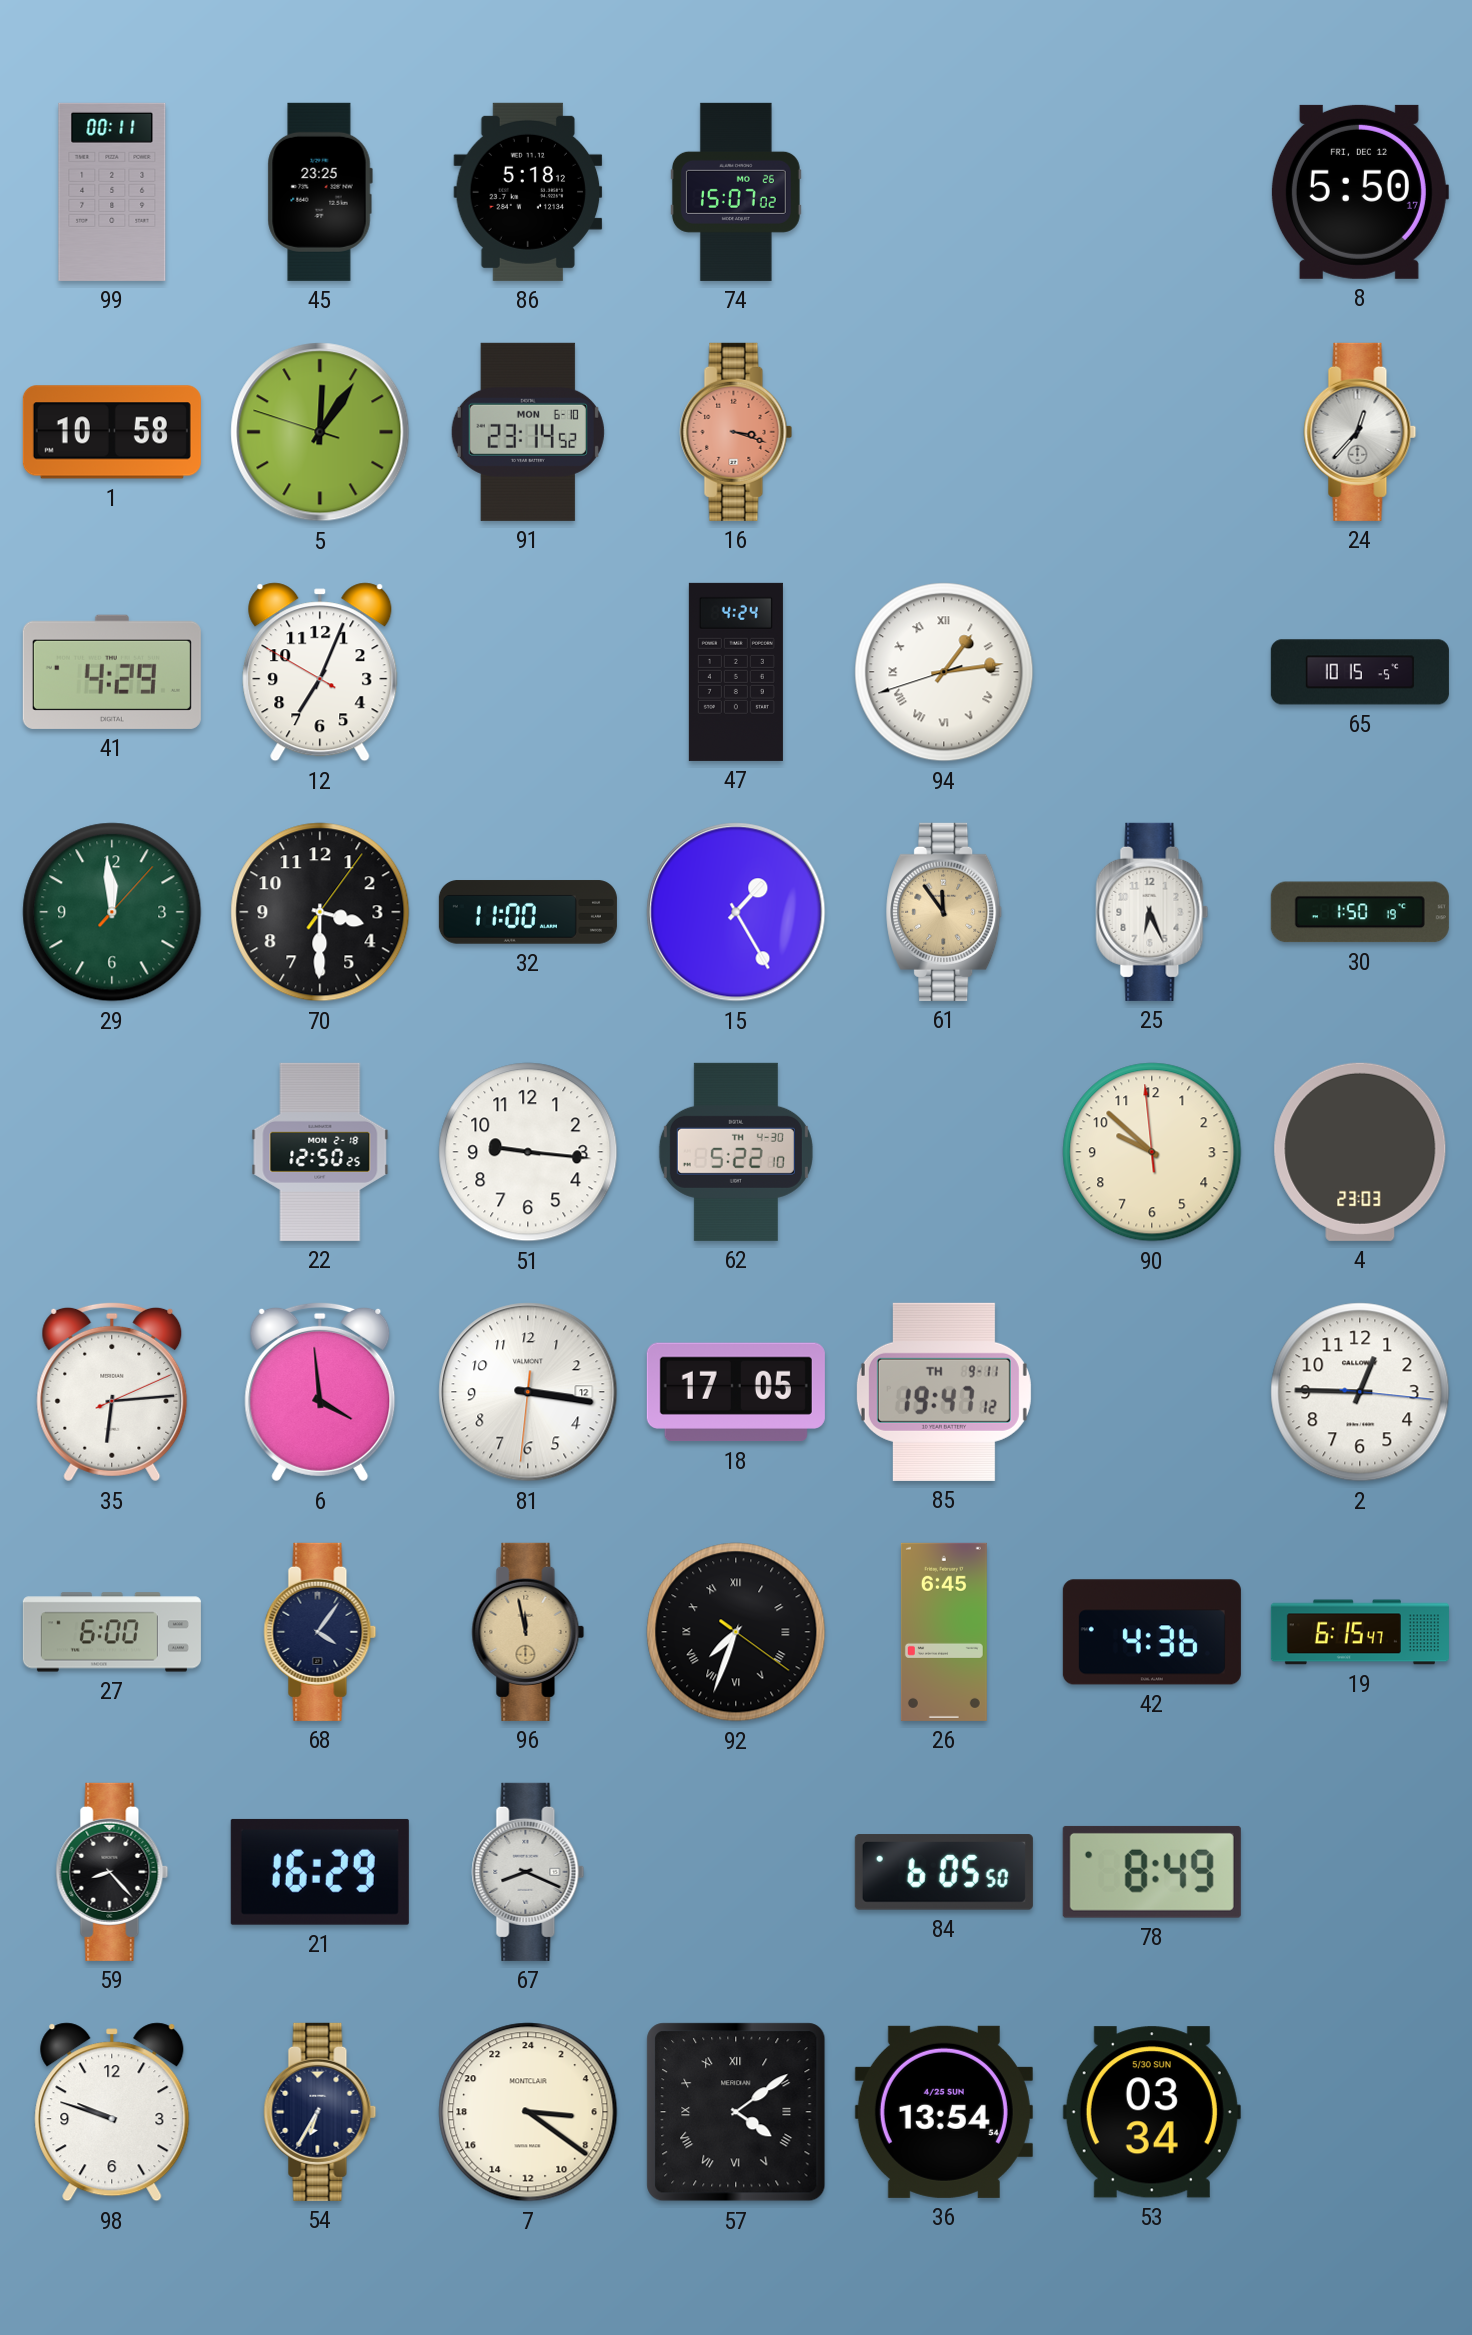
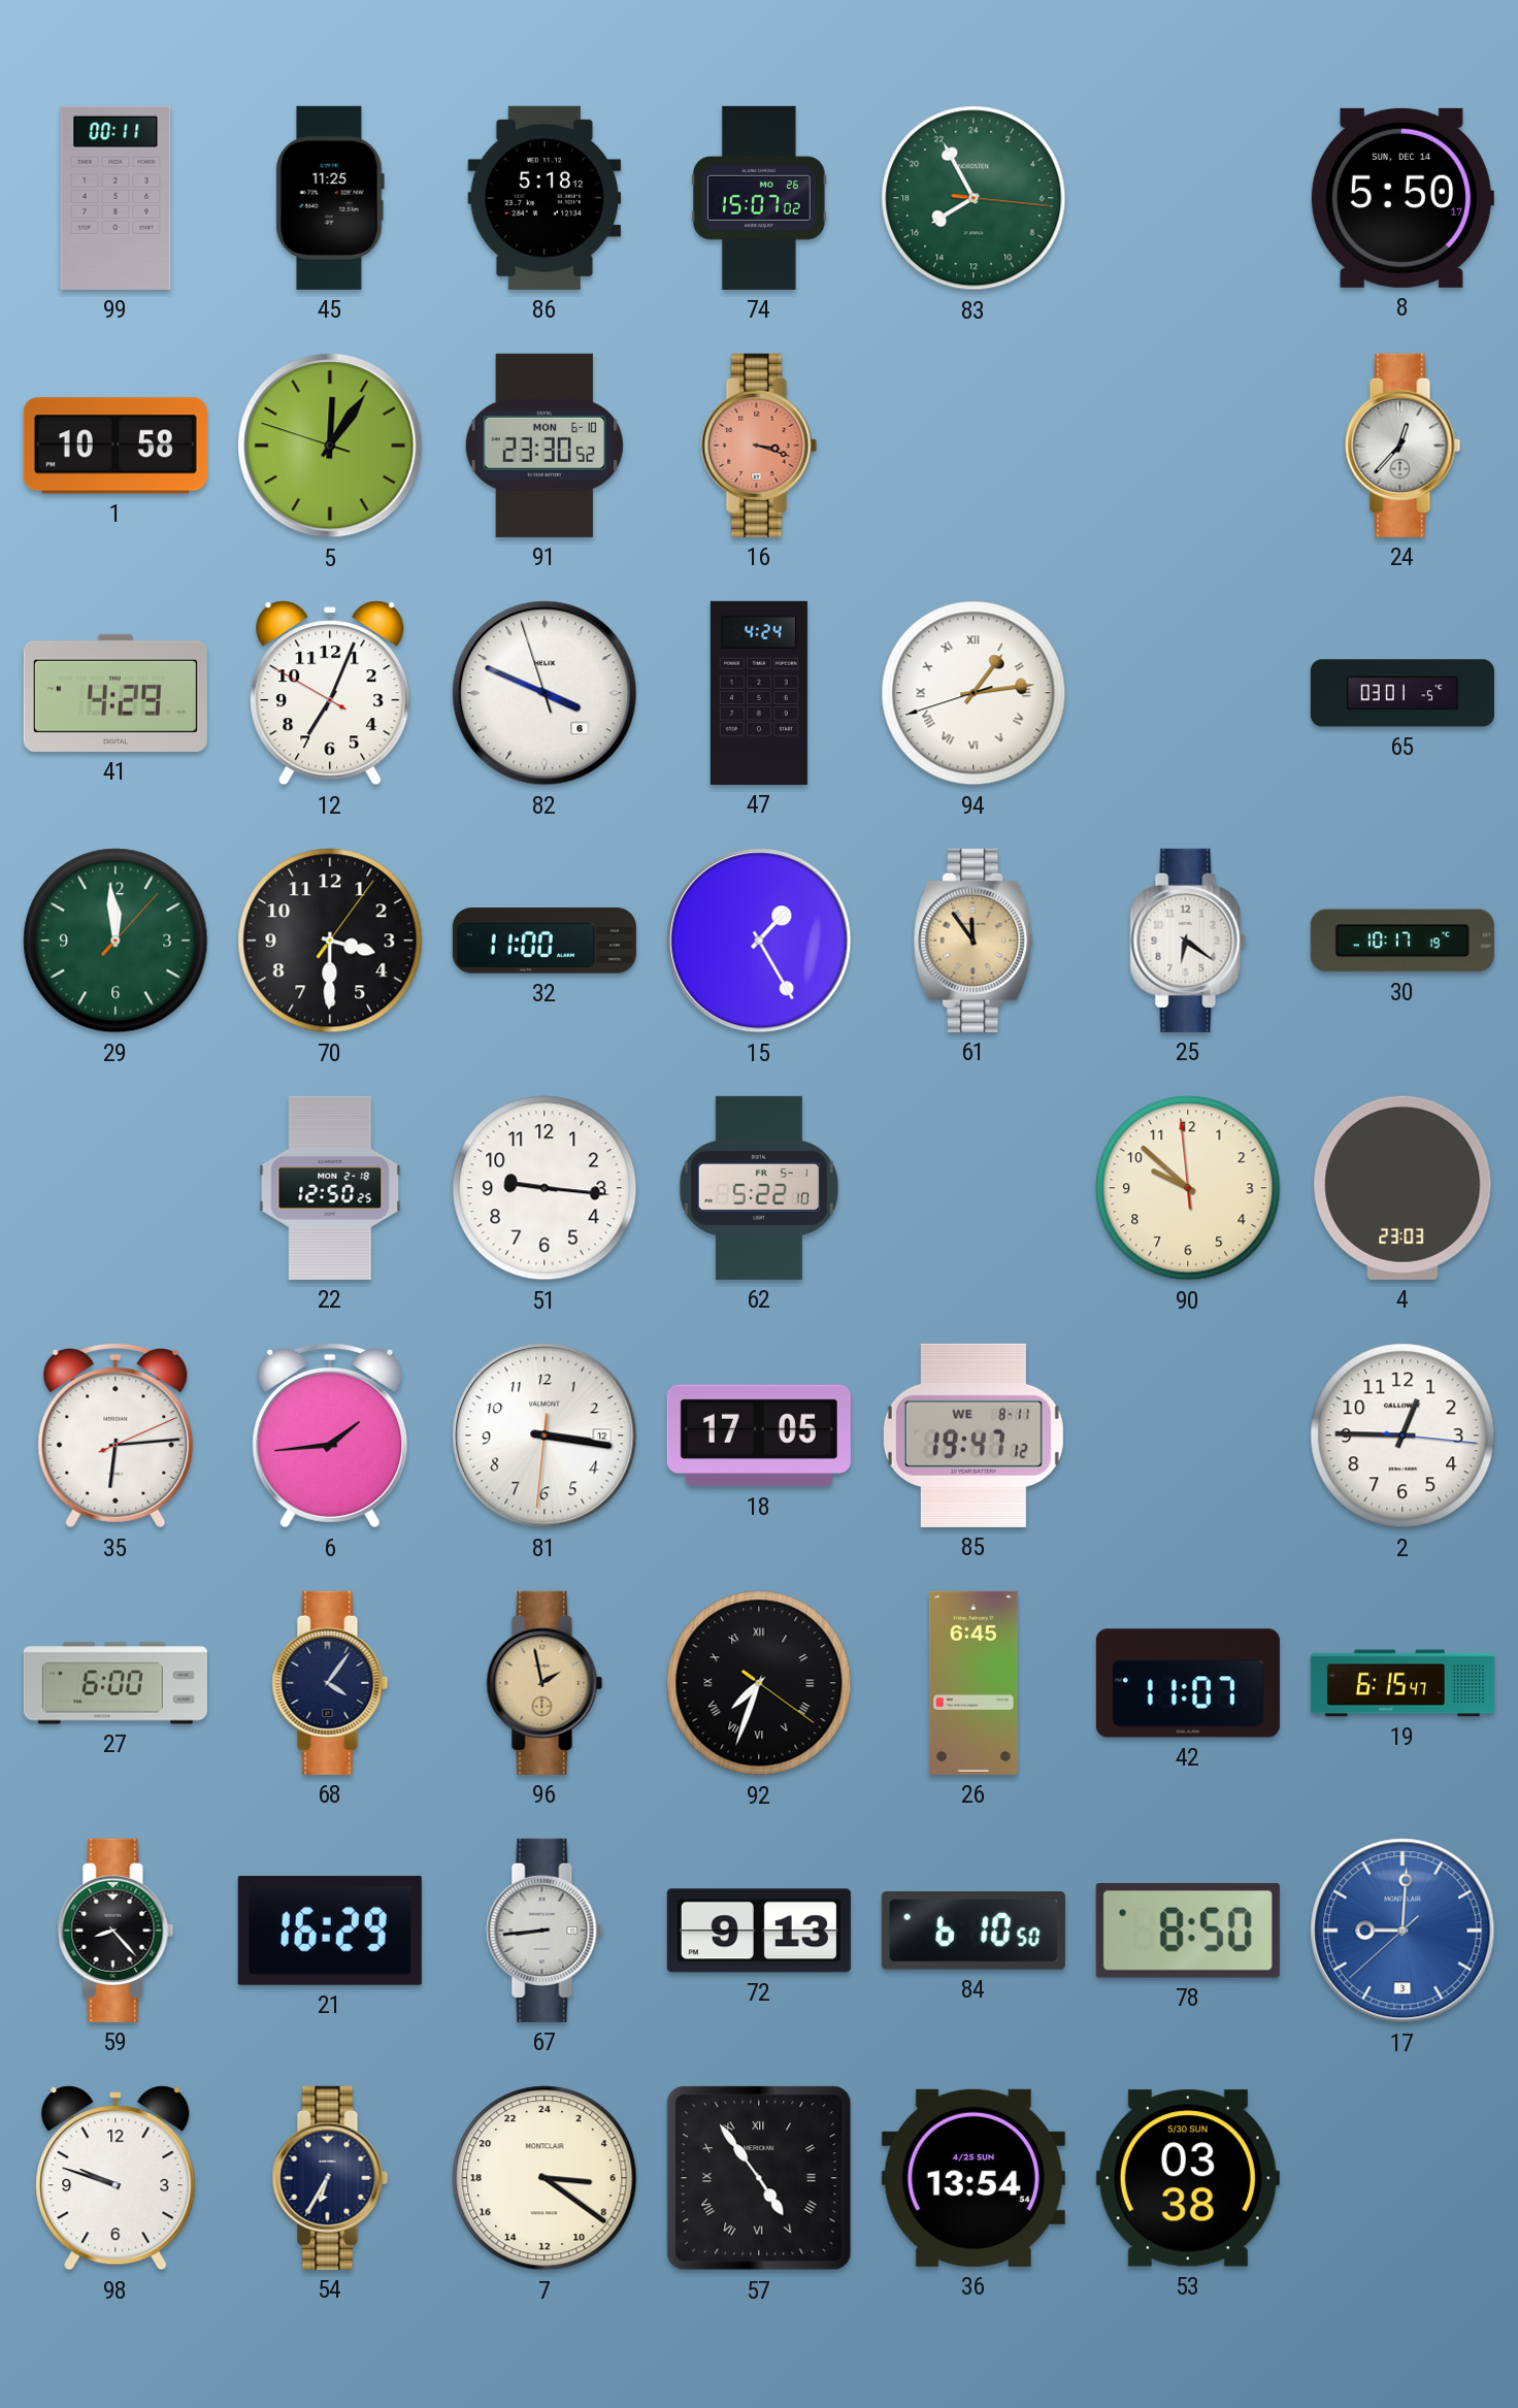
45: 23:25 -> 11:25 (330, 198)
83: none -> 15:55 (973, 198)
8 date: FRI, DEC 12 -> SUN, DEC 14 (1401, 198)
91: 23:14 -> 23:30 (544, 446)
82: none -> 3:48 (544, 693)
65: 10:15 -> 03:01 (1402, 693)
25: 6:26 -> 6:21 (1188, 941)
30: 1:50 -> 10:17 (1402, 941)
62 date: TH 4-30 -> FR 5-1 (759, 1188)
6: 3:59 -> 1:44 (330, 1436)
85 date: TH 9-11 -> WE 8-11 (973, 1436)
96: 11:58 -> 1:58 (544, 1683)
42: 4:36 -> 11:07 (1188, 1683)
67: 8:19 -> 8:44 (544, 1931)
72: none -> 9:13 (759, 1931)
84: 6:05 -> 6:10 (973, 1931)
78: 8:49 -> 8:50 (1188, 1931)
17: none -> 9:00 (1402, 1931)
57: 4:09 -> 4:54 (759, 2178)
53: 03:34 -> 03:38 (1188, 2178)
